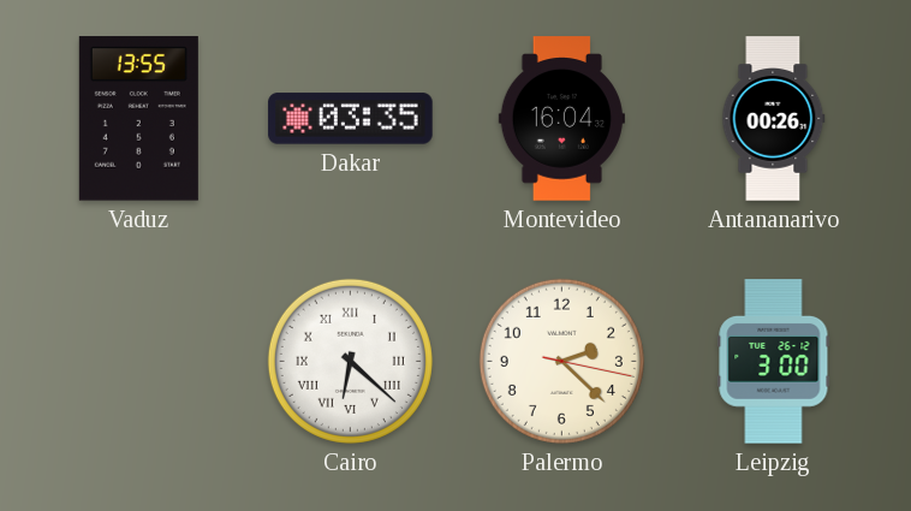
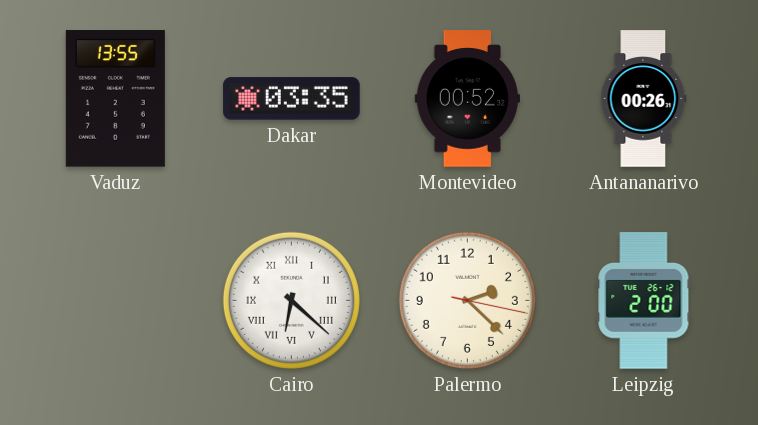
Montevideo: 16:04 -> 00:52 (467, 99)
Leipzig: 3:00 -> 2:00 (644, 301)
